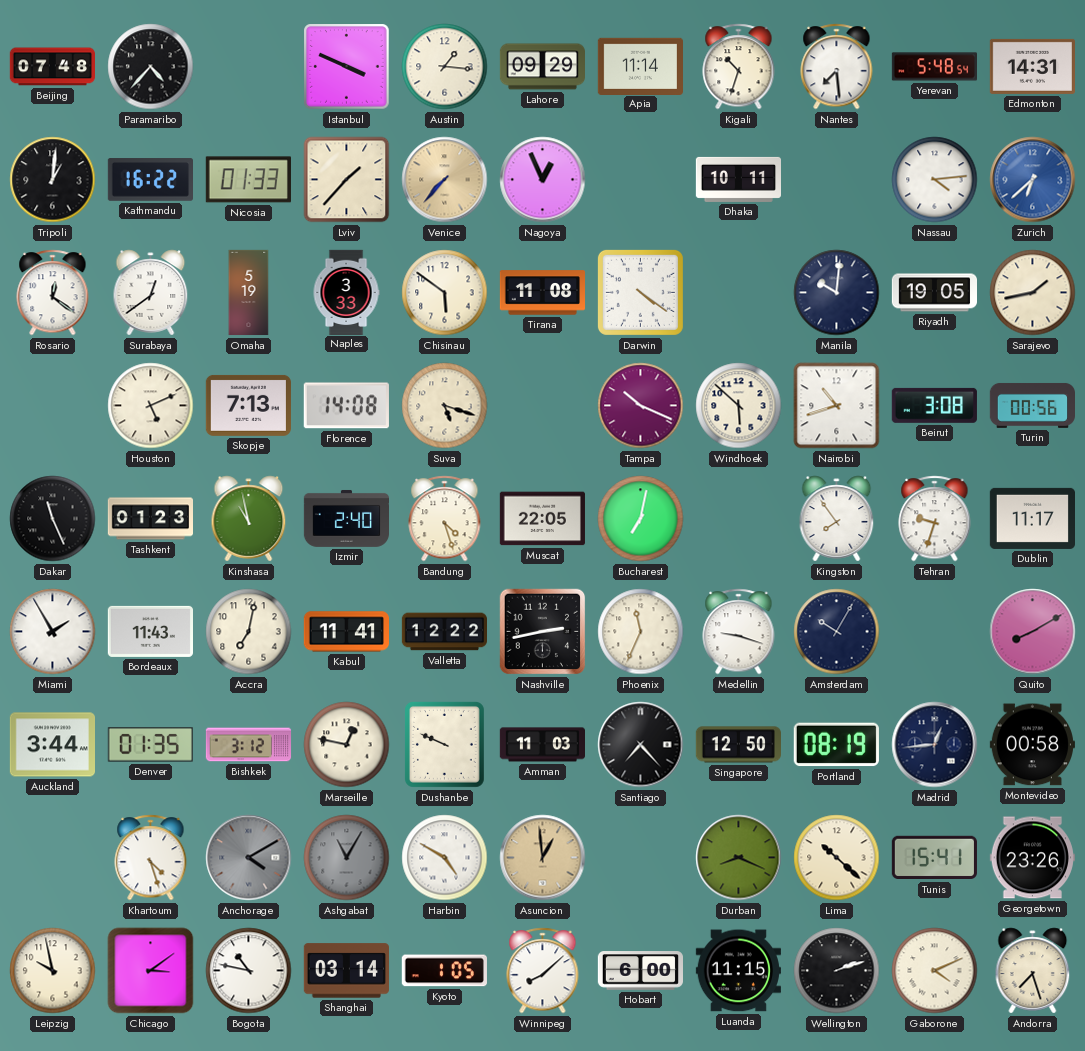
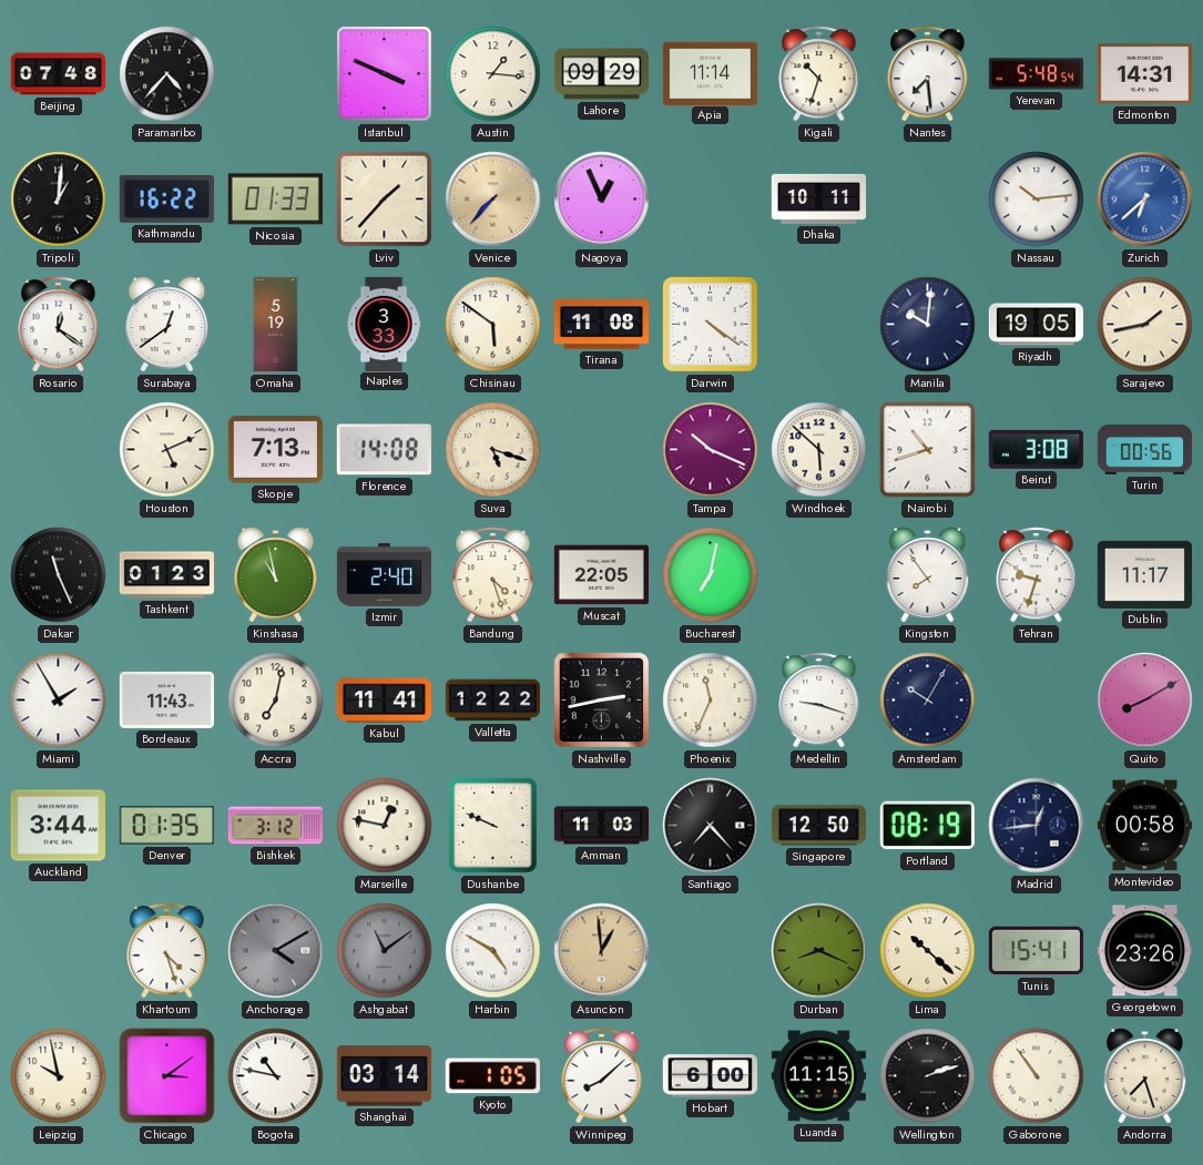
Nassau: 4:14 -> 10:14 (1037, 200)
Ashgabat: 11:05 -> 11:09 (385, 951)
Gaborone: 4:11 -> 10:54 (1037, 1076)
